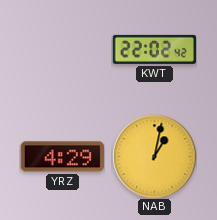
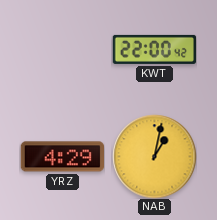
KWT: 22:02 -> 22:00 (154, 49)
